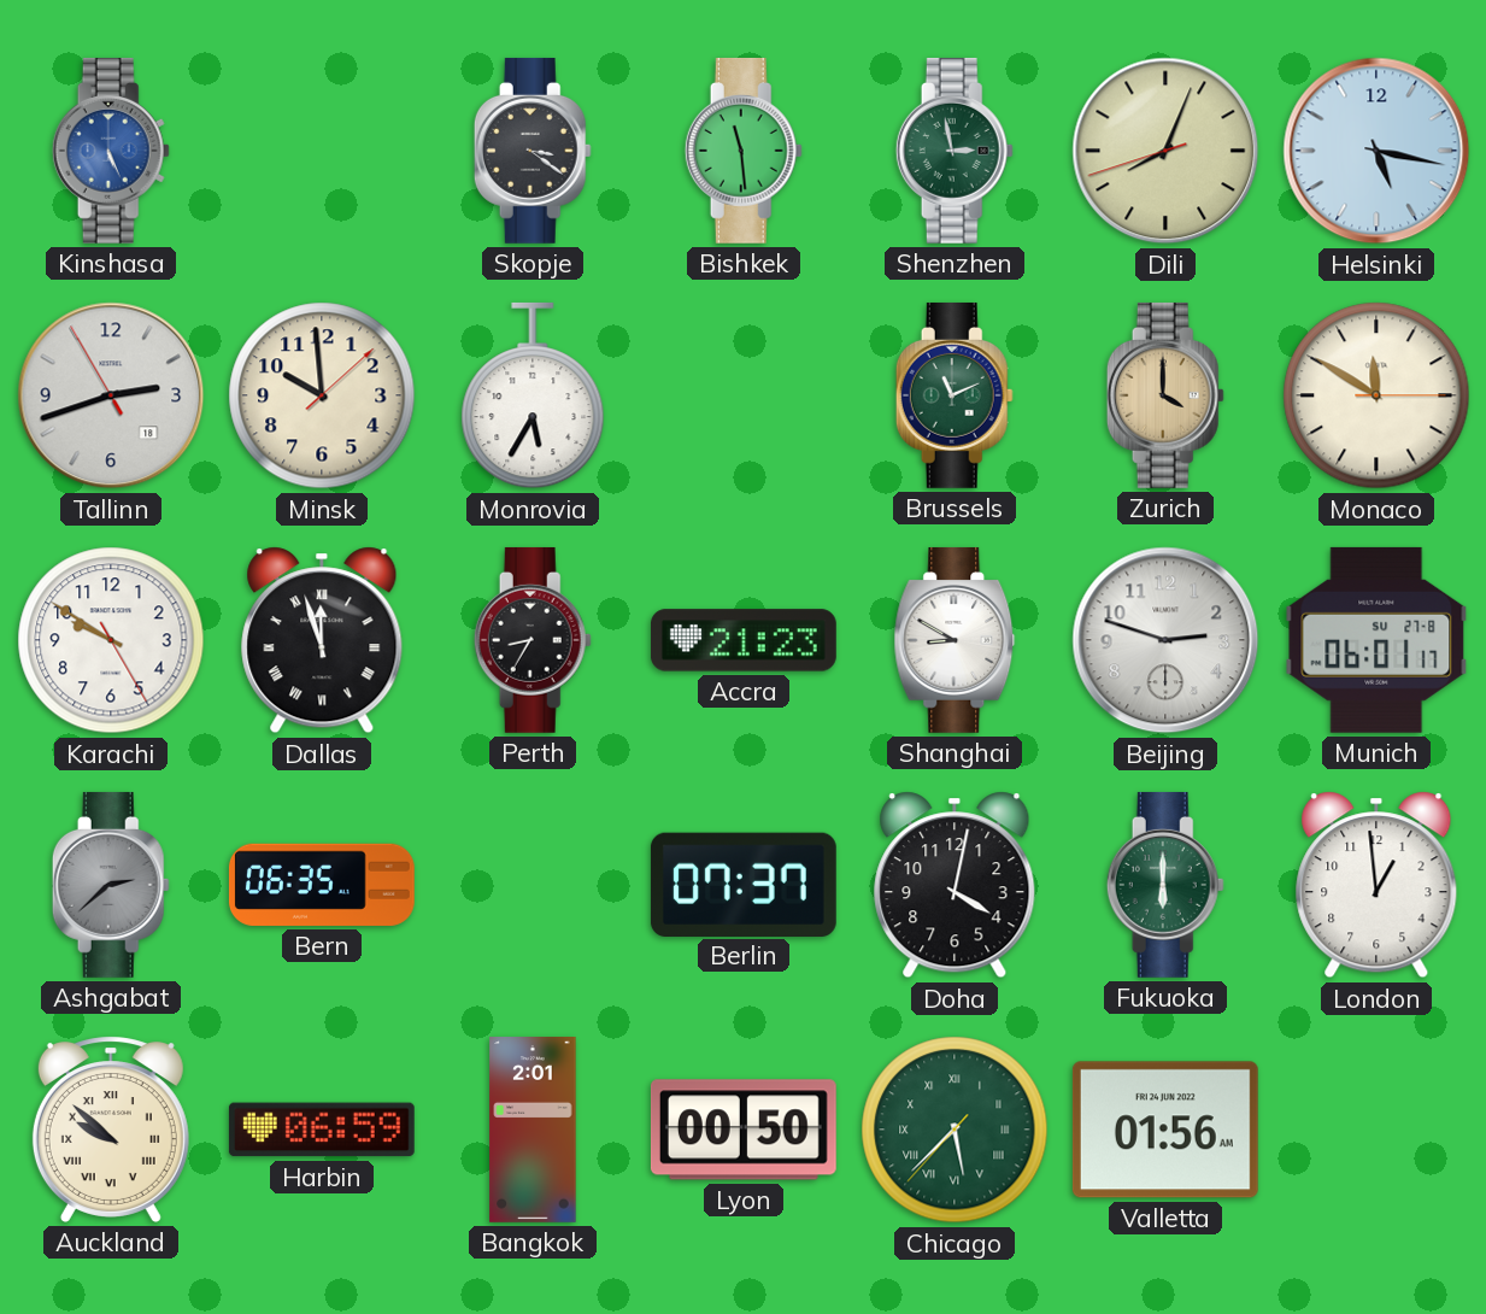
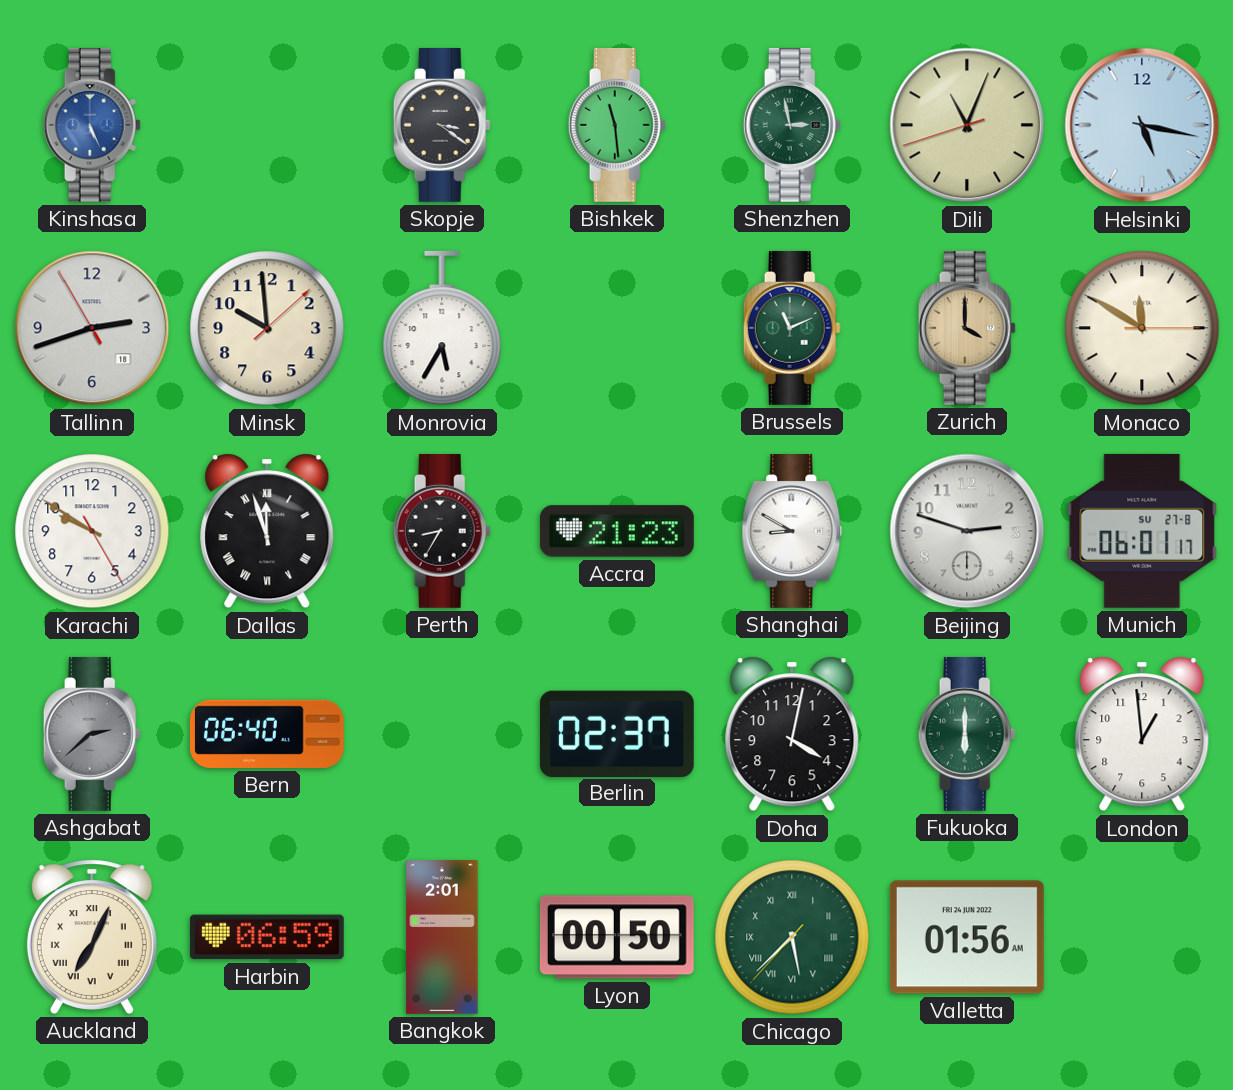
Dili: 8:03 -> 11:03 (967, 125)
Bern: 06:35 -> 06:40 (267, 734)
Berlin: 07:37 -> 02:37 (617, 733)
Auckland: 9:52 -> 7:04 (92, 937)
